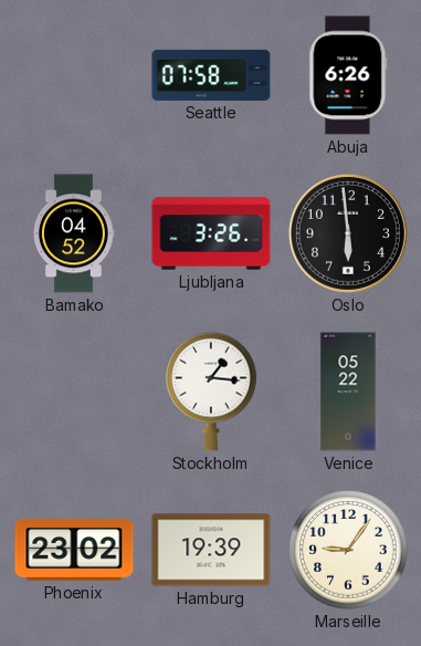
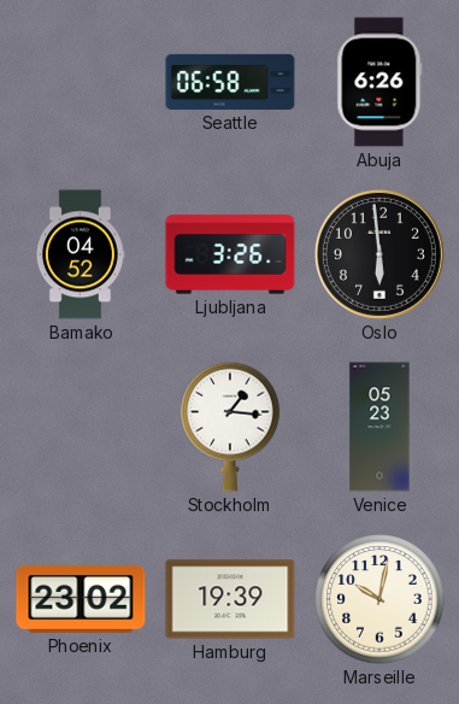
Seattle: 07:58 -> 06:58 (230, 82)
Venice: 05:22 -> 05:23 (379, 427)
Marseille: 9:06 -> 10:02 (379, 599)
